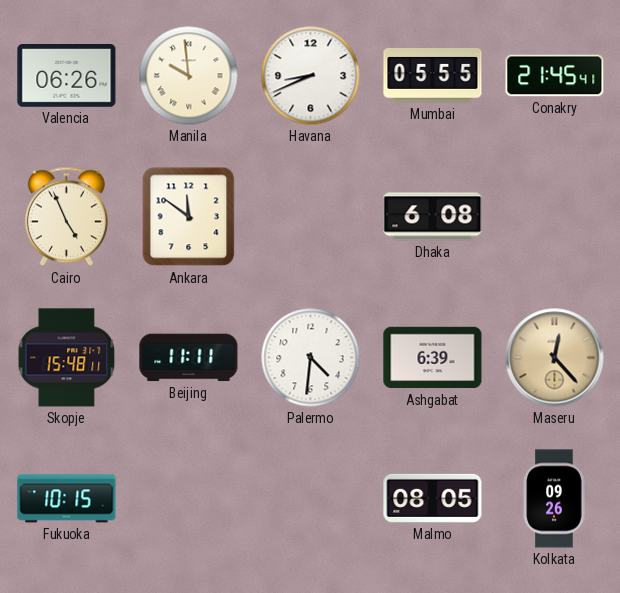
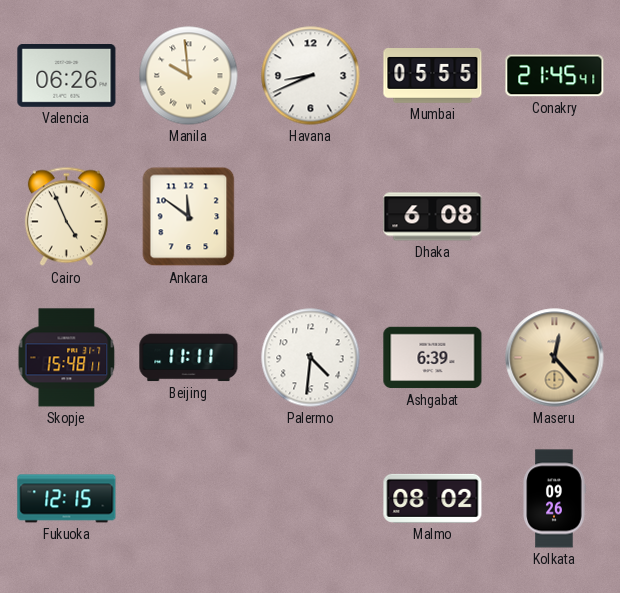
Fukuoka: 10:15 -> 12:15 (67, 499)
Malmo: 08:05 -> 08:02 (433, 498)
